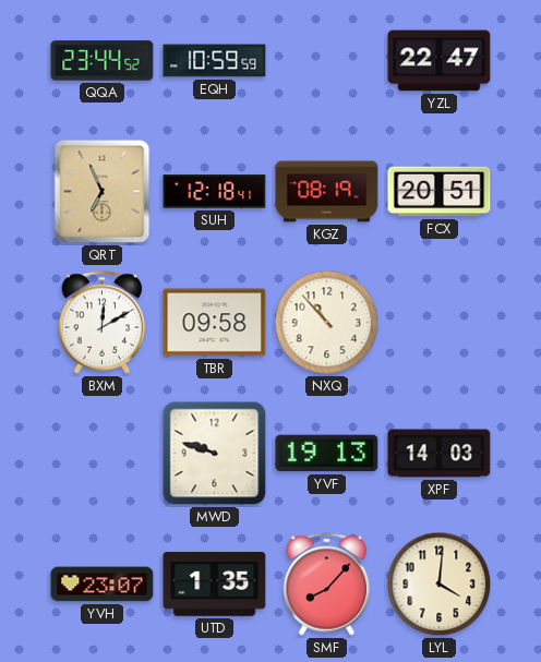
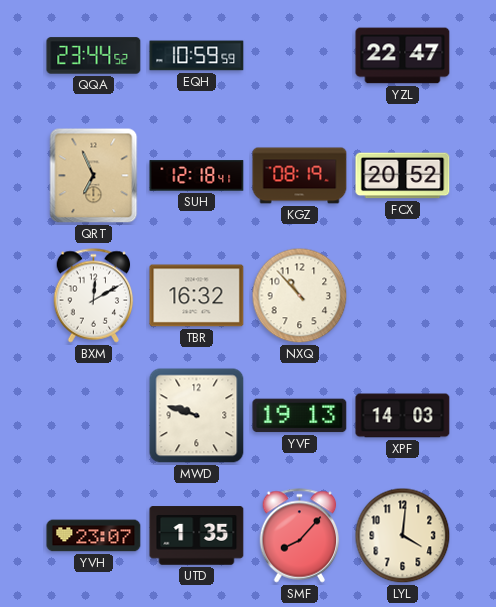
FCX: 20:51 -> 20:52 (403, 176)
TBR: 09:58 -> 16:32 (197, 296)
